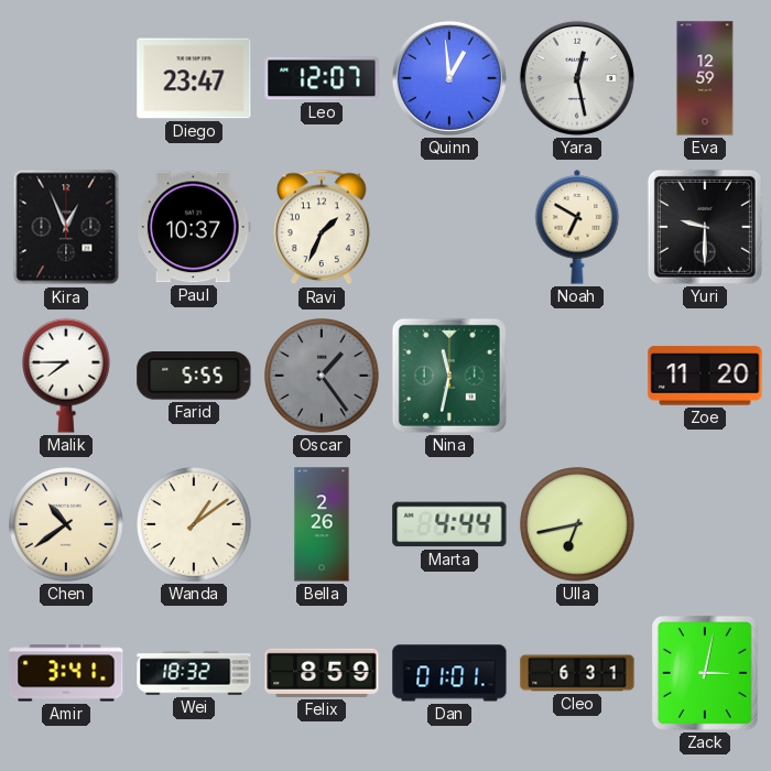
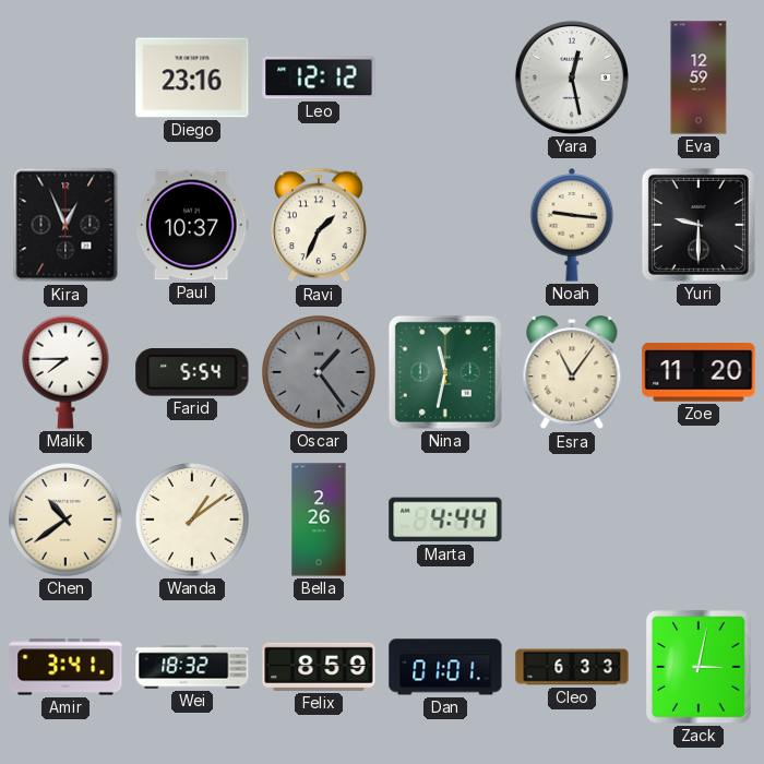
Diego: 23:47 -> 23:16 (192, 77)
Leo: 12:07 -> 12:12 (319, 77)
Quinn: 12:59 -> none (449, 78)
Noah: 6:50 -> 9:16 (572, 225)
Farid: 5:55 -> 5:54 (192, 372)
Esra: none -> 11:06 (572, 373)
Ulla: 6:43 -> none (577, 524)
Cleo: 6:31 -> 6:33 (572, 667)
